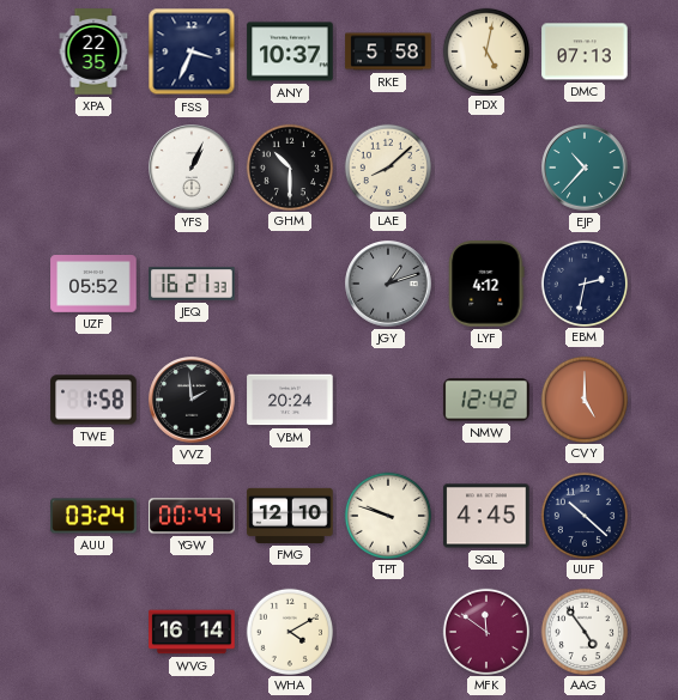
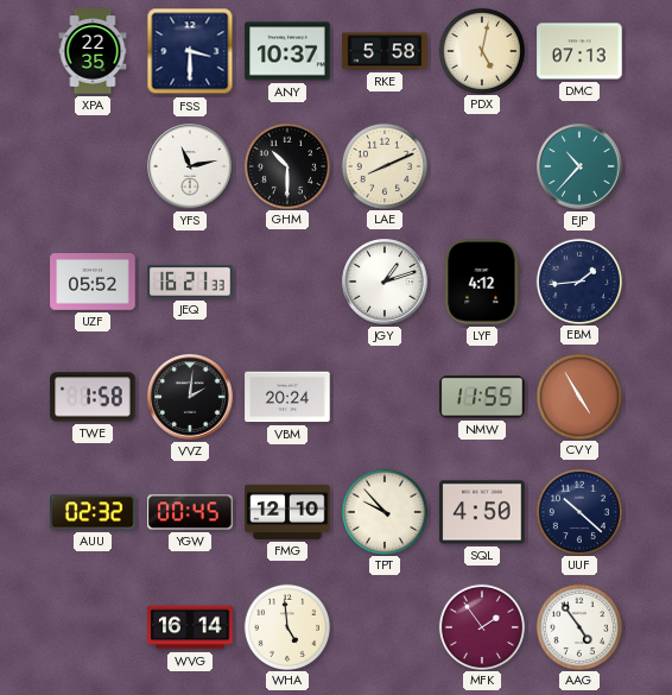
FSS: 3:34 -> 3:30 (190, 51)
YFS: 1:04 -> 11:13 (190, 166)
LAE: 8:08 -> 8:11 (383, 165)
JGY dial: grey -> white (385, 282)
EBM: 2:32 -> 1:44 (578, 280)
VVZ: 1:59 -> 2:01 (190, 397)
NMW: 12:42 -> 11:55 (482, 397)
CVY: 5:00 -> 4:55 (578, 396)
AUU: 03:24 -> 02:32 (93, 512)
YGW: 00:44 -> 00:45 (190, 512)
TPT: 9:48 -> 9:53 (383, 511)
SQL: 4:45 -> 4:50 (482, 512)
WHA: 4:10 -> 4:59 (286, 626)
MFK: 11:51 -> 1:54 (481, 626)
